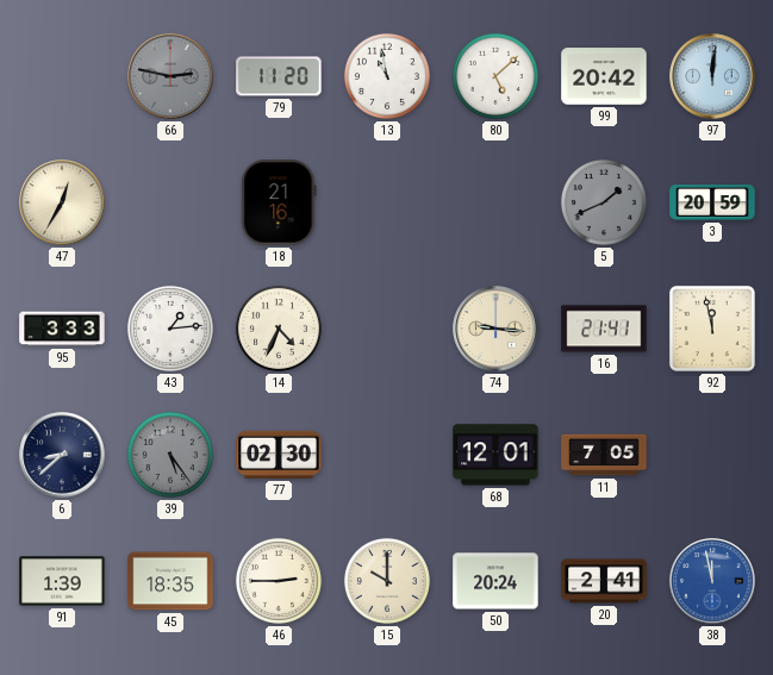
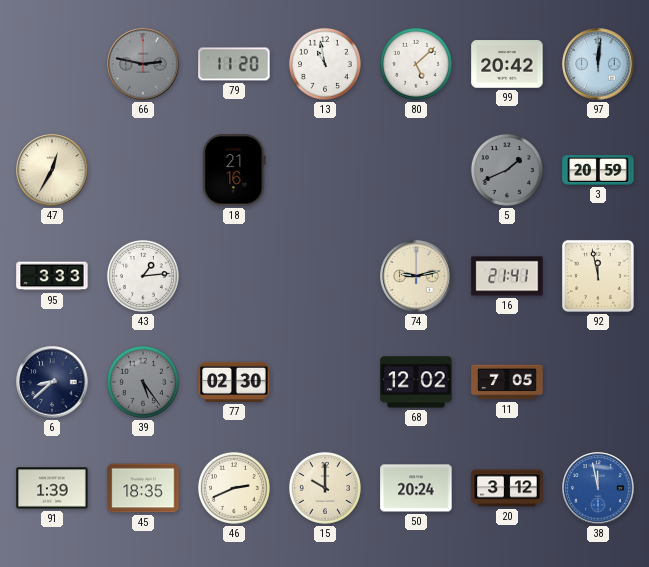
14: 4:34 -> none (279, 329)
74: 9:16 -> 9:13 (416, 276)
68: 12:01 -> 12:02 (416, 382)
46: 2:45 -> 2:41 (234, 488)
20: 2:41 -> 3:12 (507, 488)
